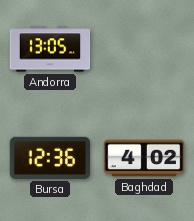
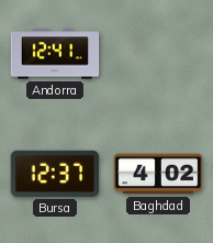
Andorra: 13:05 -> 12:41 (55, 54)
Bursa: 12:36 -> 12:37 (55, 174)
